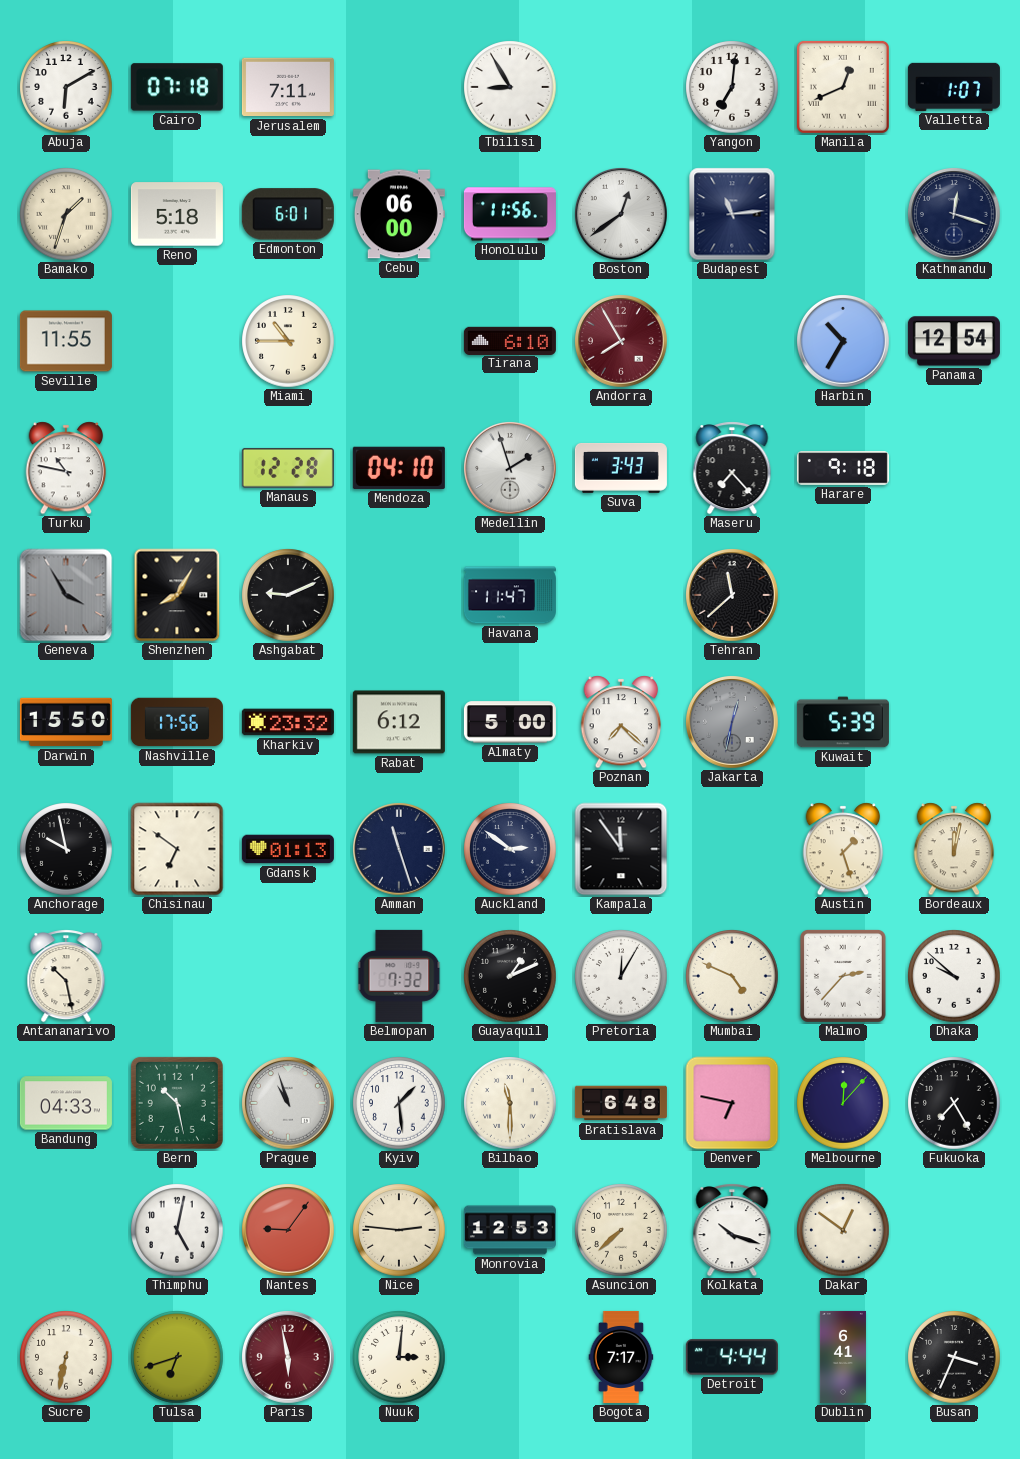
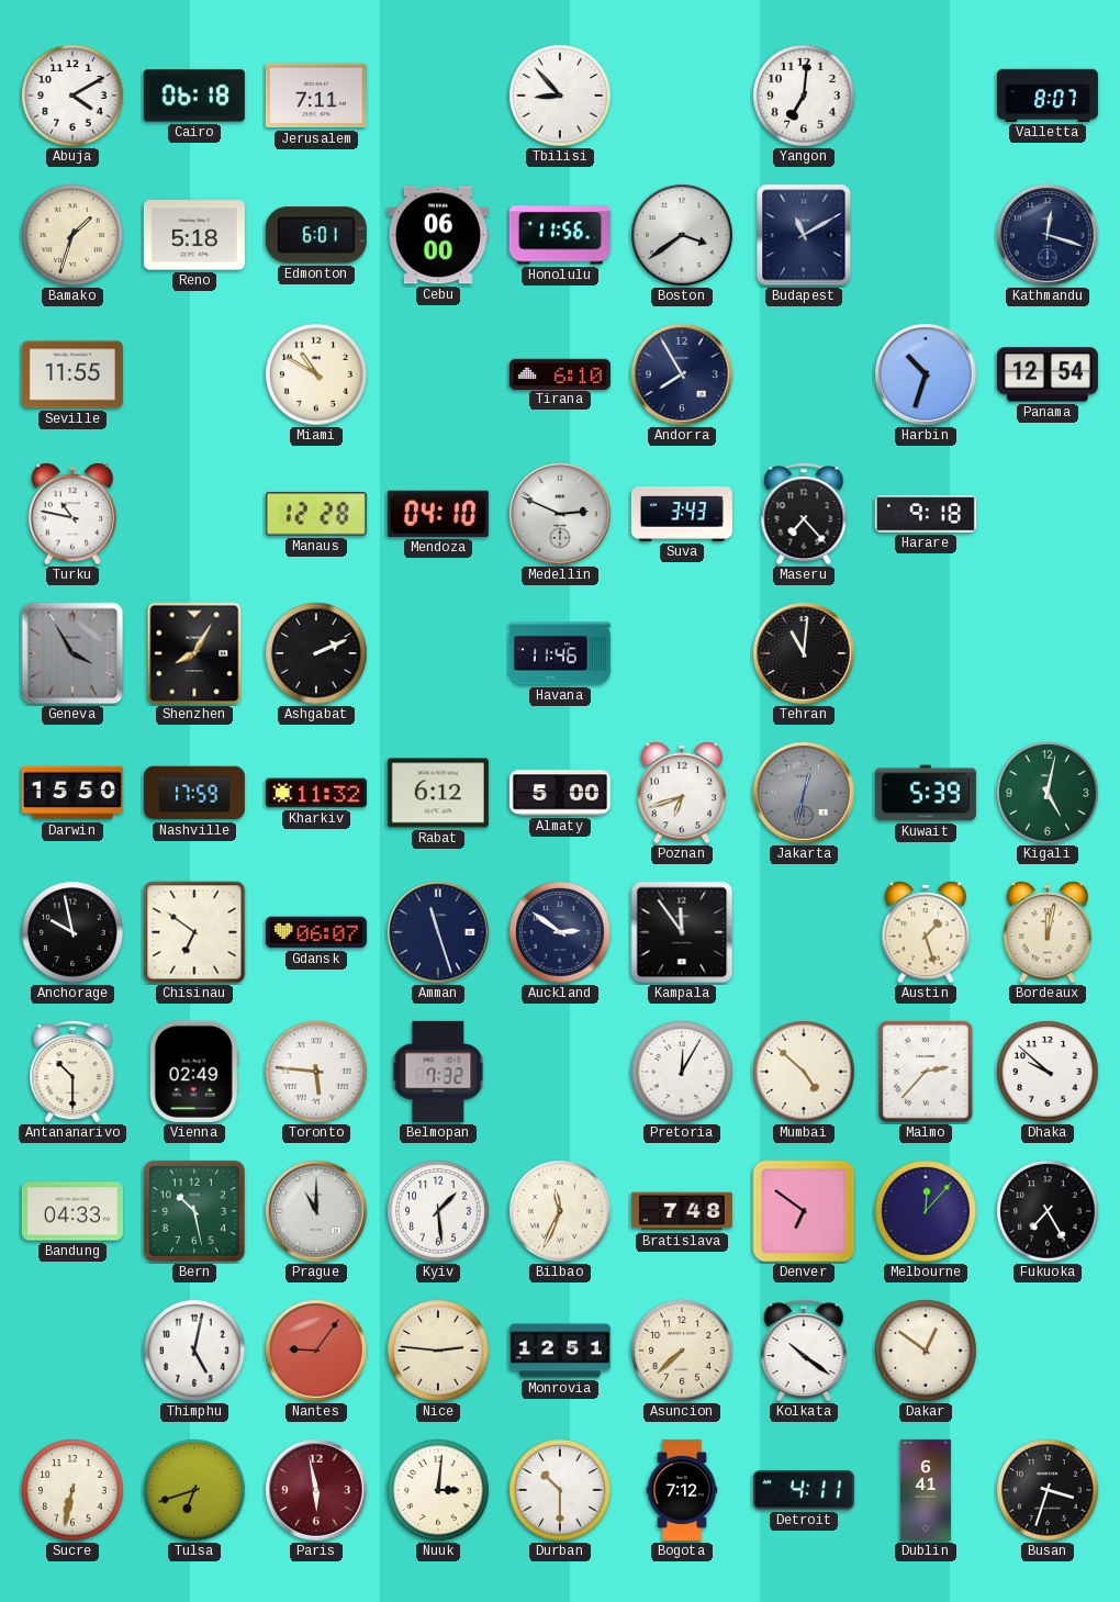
Abuja: 6:10 -> 4:10 (72, 96)
Cairo: 07:18 -> 06:18 (194, 96)
Tbilisi: 8:55 -> 8:53 (560, 96)
Manila: 12:41 -> none (843, 87)
Valletta: 1:07 -> 8:07 (1048, 96)
Boston: 12:39 -> 3:39 (683, 236)
Budapest: 11:14 -> 11:10 (804, 235)
Miami: 10:45 -> 10:50 (316, 374)
Andorra dial: burgundy -> navy (683, 376)
Harbin: 10:35 -> 10:33 (927, 376)
Medellin: 1:57 -> 2:49 (561, 515)
Ashgabat: 9:11 -> 2:11 (316, 653)
Havana: 11:47 -> 11:46 (560, 653)
Tehran: 11:38 -> 11:01 (805, 654)
Nashville: 17:56 -> 17:59 (194, 793)
Kharkiv: 23:32 -> 11:32 (316, 793)
Poznan: 7:22 -> 6:42 (682, 793)
Kigali: none -> 5:02 (1048, 793)
Gdansk: 01:13 -> 06:07 (316, 932)
Antananarivo: 10:28 -> 10:30 (72, 1072)
Vienna: none -> 02:49 (194, 1072)
Toronto: none -> 5:46 (316, 1072)
Guayaquil: 1:11 -> none (510, 976)
Mumbai: 4:49 -> 4:52 (804, 1072)
Prague: 10:57 -> 11:00 (317, 1212)
Bilbao: 11:30 -> 11:34 (560, 1211)
Bratislava: 6:48 -> 7:48 (682, 1211)
Denver: 6:47 -> 6:51 (804, 1211)
Monrovia: 12:53 -> 12:51 (560, 1351)
Kolkata: 10:18 -> 10:21 (804, 1351)
Durban: none -> 10:30 (560, 1490)
Bogota: 7:17 -> 7:12 (682, 1490)
Detroit: 4:44 -> 4:11 (804, 1490)
Busan: 3:34 -> 3:33 (1048, 1490)
